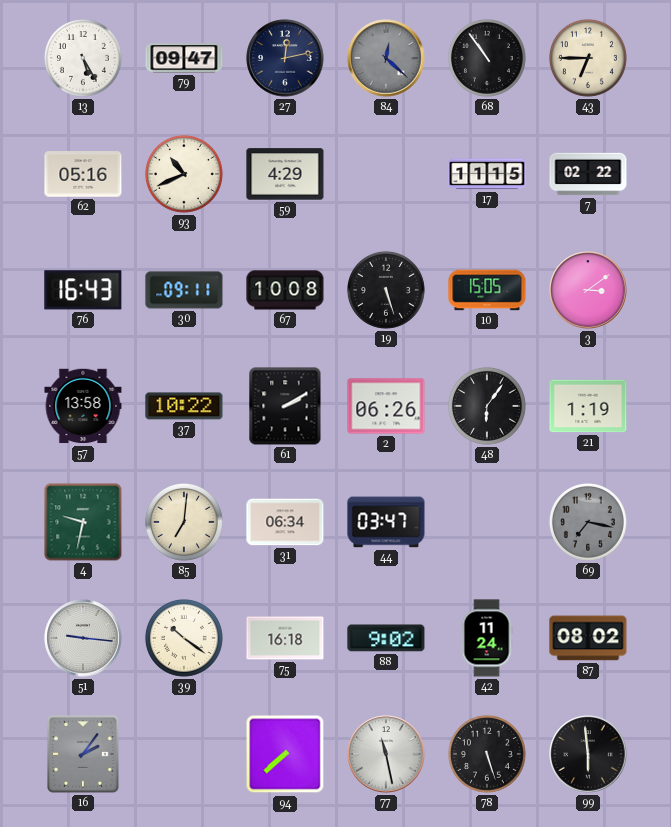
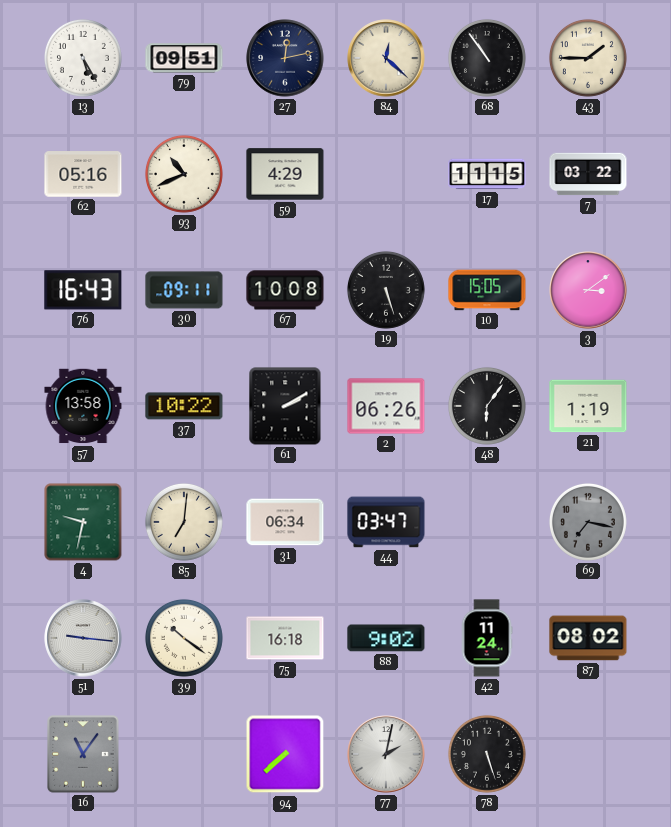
79: 09:47 -> 09:51 (184, 58)
84 dial: grey -> cream (386, 58)
43: 6:45 -> 1:45 (588, 58)
7: 02:22 -> 03:22 (588, 174)
16: 2:06 -> 11:06 (84, 754)
77: 11:28 -> 2:02 (386, 754)
99: 5:59 -> none (588, 754)
